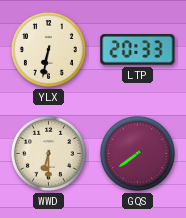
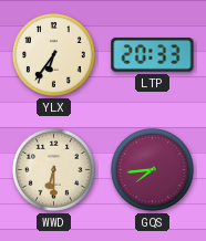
YLX: 6:32 -> 6:36 (53, 54)
GQS: 7:39 -> 7:44 (152, 169)
